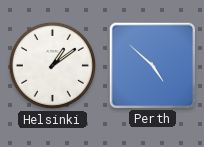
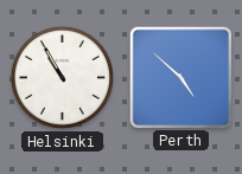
Helsinki: 1:09 -> 10:55 (62, 77)
